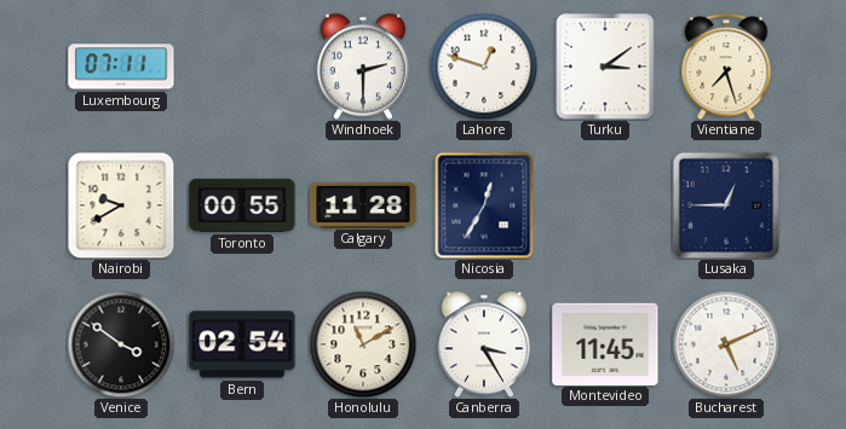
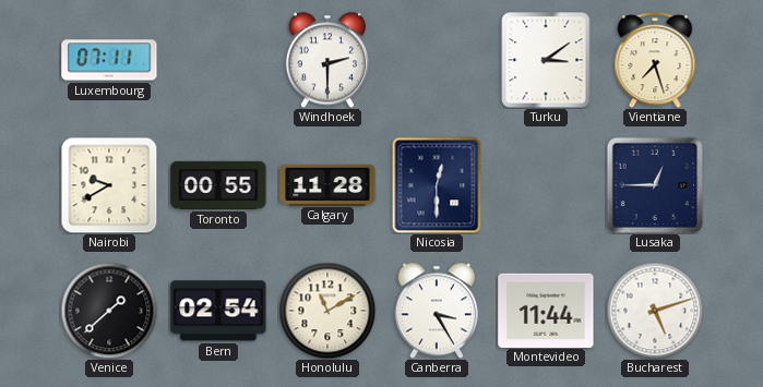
Lahore: 12:48 -> none (484, 66)
Nicosia: 12:35 -> 12:30 (437, 185)
Venice: 3:51 -> 1:38 (109, 311)
Montevideo: 11:45 -> 11:44 (546, 310)
Bucharest: 5:11 -> 5:12 (655, 311)
